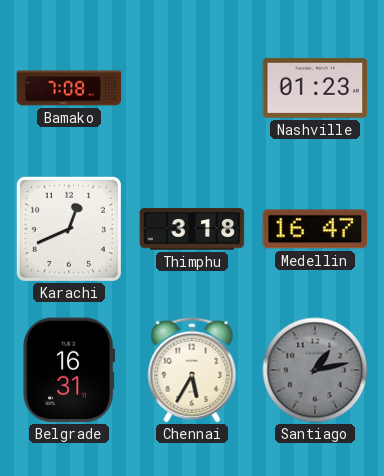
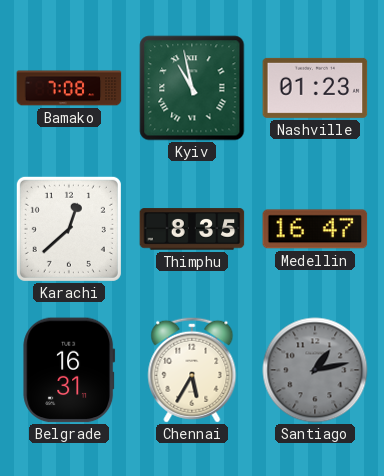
Kyiv: none -> 10:58 (192, 88)
Karachi: 12:41 -> 12:38 (69, 229)
Thimphu: 3:18 -> 8:35 (192, 229)
